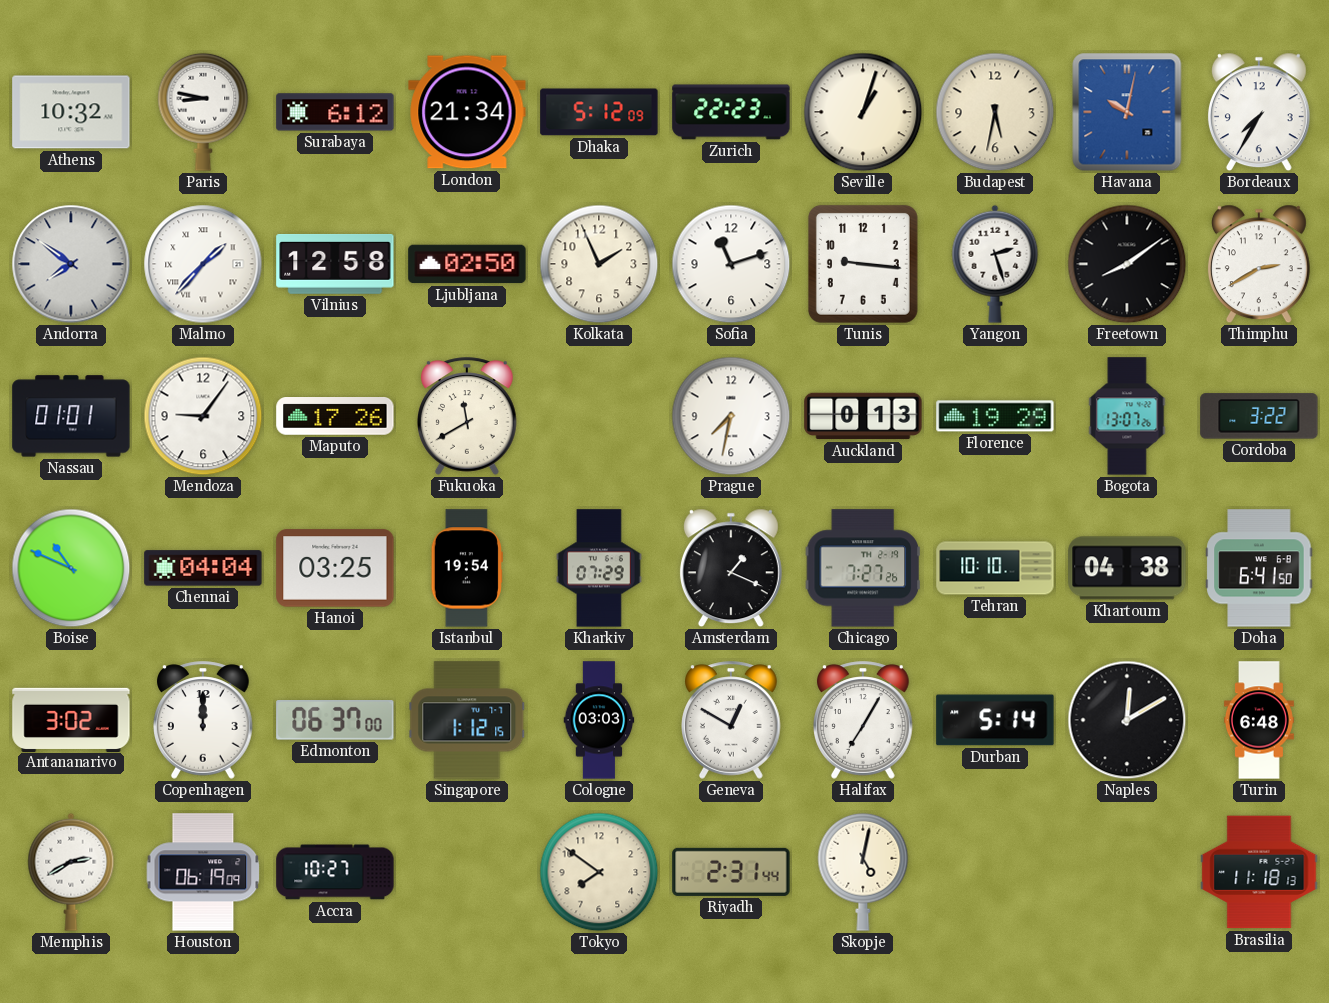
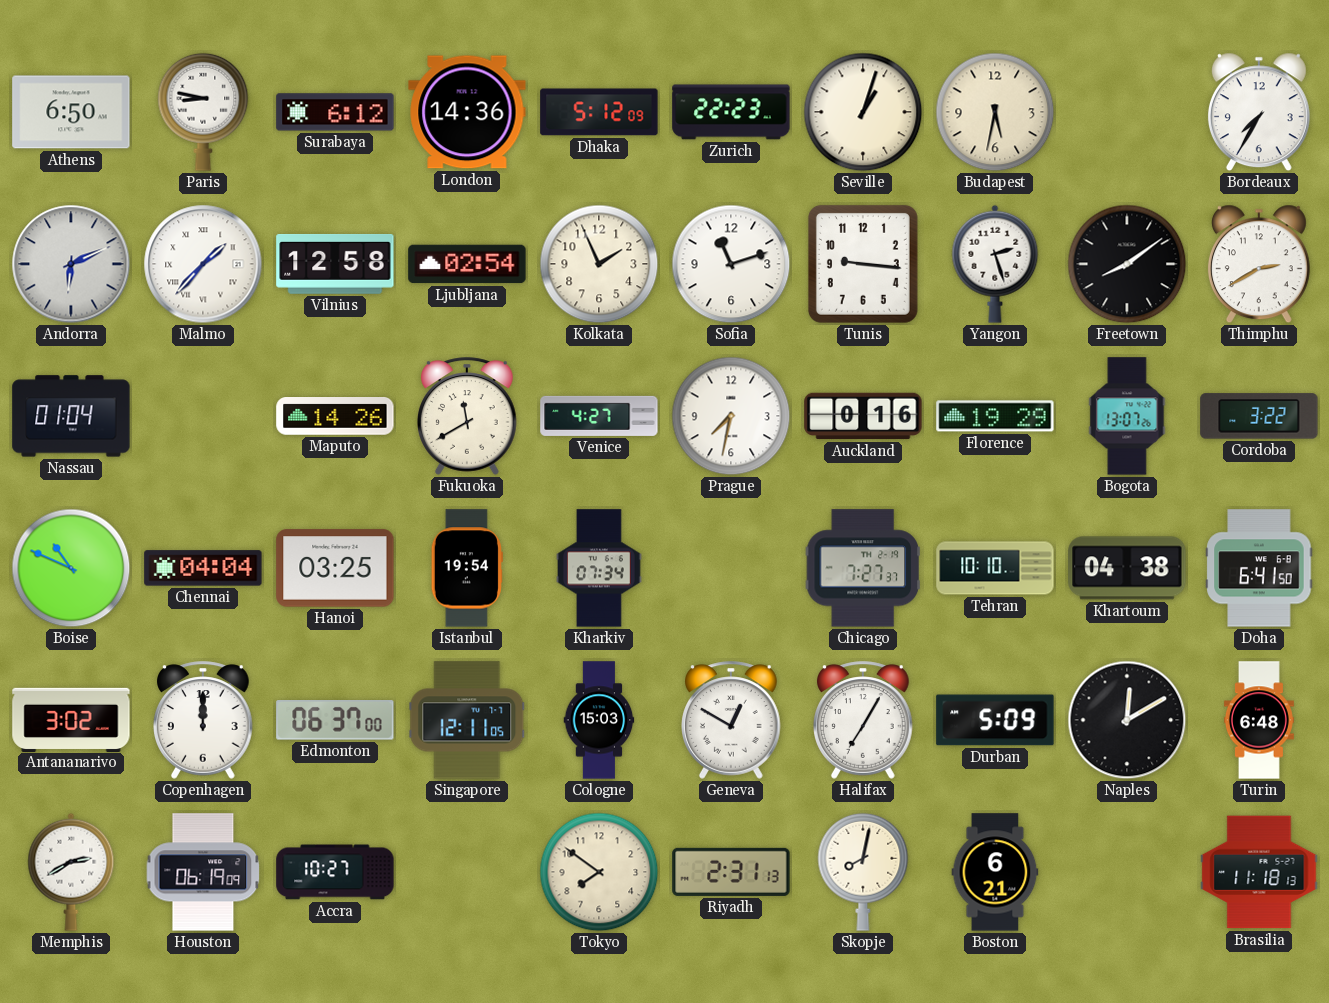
Athens: 10:32 -> 6:50 (71, 112)
London: 21:34 -> 14:36 (467, 112)
Havana: 10:02 -> none (1127, 112)
Andorra: 7:51 -> 6:11 (71, 264)
Ljubljana: 02:50 -> 02:54 (467, 264)
Nassau: 01:01 -> 01:04 (71, 416)
Mendoza: 9:06 -> none (203, 416)
Maputo: 17:26 -> 14:26 (335, 417)
Venice: none -> 4:27 (599, 416)
Auckland: 0:13 -> 0:16 (863, 416)
Kharkiv: 07:29 -> 07:34 (600, 568)
Amsterdam: 1:19 -> none (731, 568)
Chicago: 7:27:26 -> 7:27:37 (863, 568)
Singapore: 1:12 -> 12:11 (467, 720)
Cologne: 03:03 -> 15:03 (599, 720)
Durban: 5:14 -> 5:09 (995, 720)
Riyadh: 2:31:44 -> 2:31:13 (731, 872)
Skopje: 5:02 -> 8:02 (863, 872)
Boston: none -> 6:21 (995, 872)
